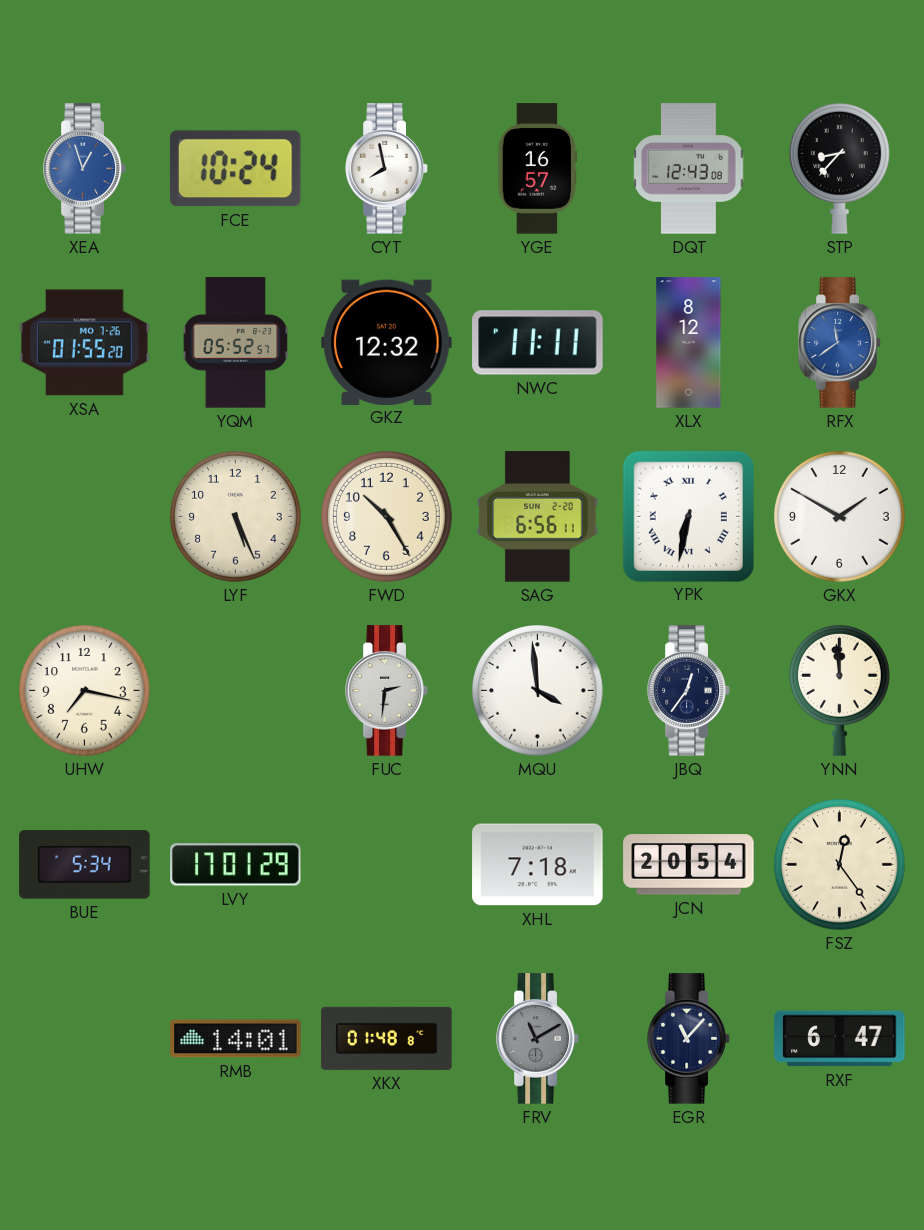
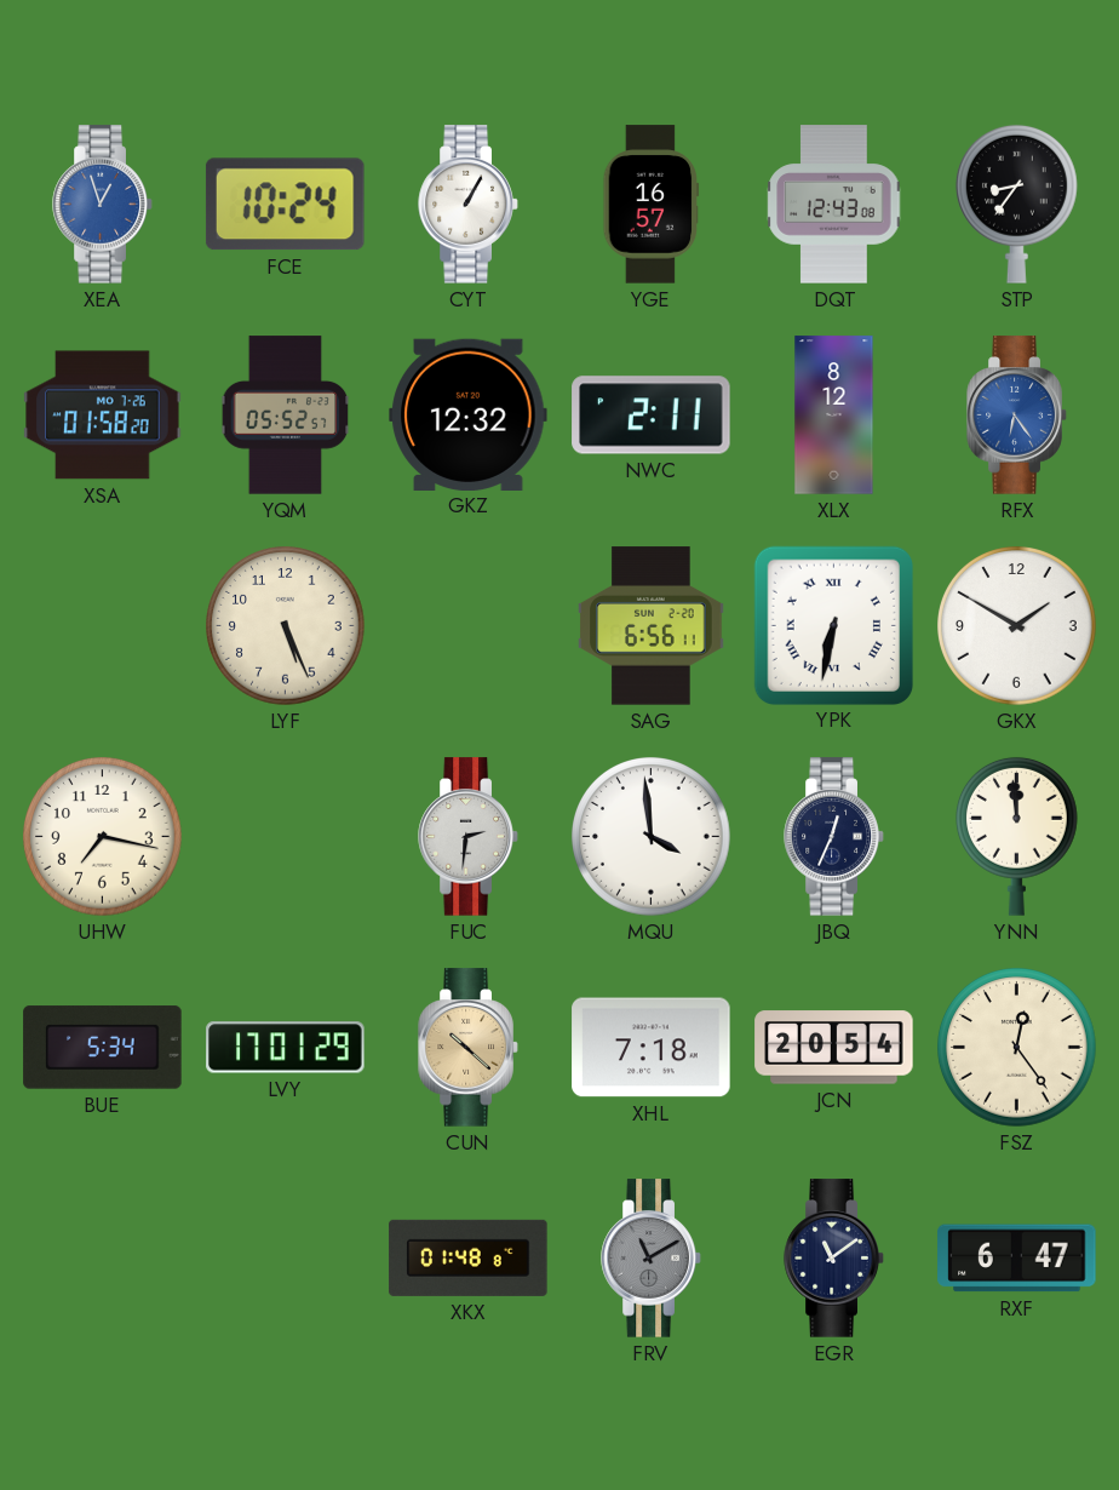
CYT: 7:58 -> 1:05 (469, 205)
STP: 8:37 -> 8:36 (1016, 204)
XSA: 01:55 -> 01:58 (103, 416)
NWC: 11:11 -> 2:11 (652, 416)
RFX: 11:39 -> 6:24 (1017, 416)
FWD: 10:25 -> none (387, 517)
JBQ: 12:36 -> 12:34 (834, 837)
CUN: none -> 10:22 (469, 1048)
RMB: 14:01 -> none (236, 1039)
EGR: 11:07 -> 11:09 (834, 1259)
